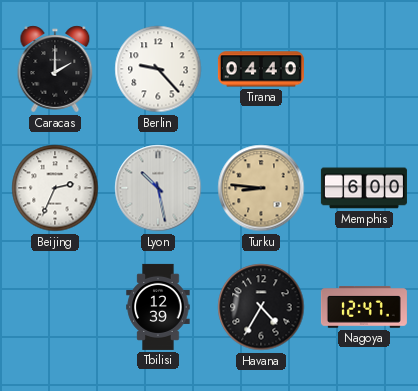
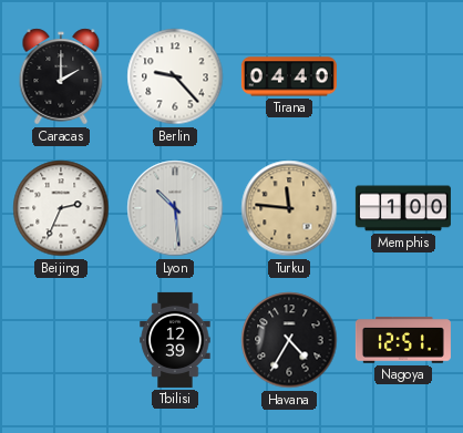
Lyon: 10:28 -> 10:29 (175, 208)
Turku: 8:46 -> 11:46 (289, 208)
Memphis: 6:00 -> 1:00 (403, 208)
Nagoya: 12:47 -> 12:51 (403, 340)
